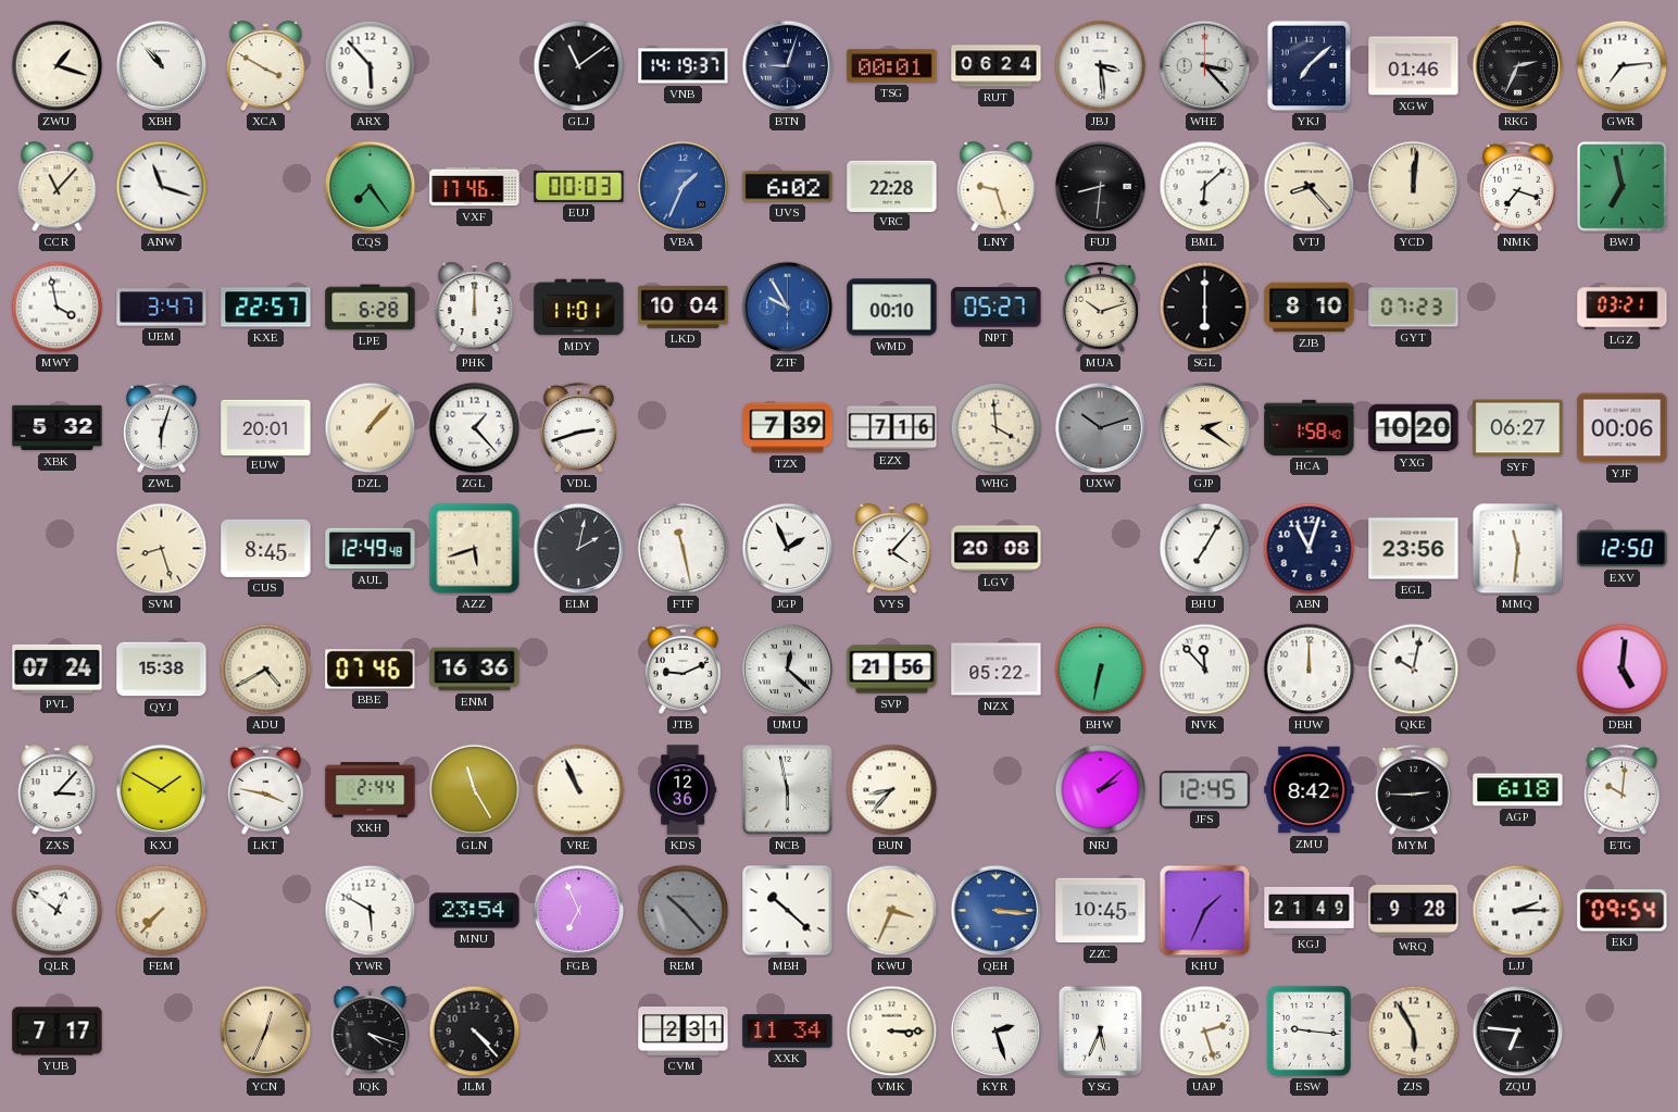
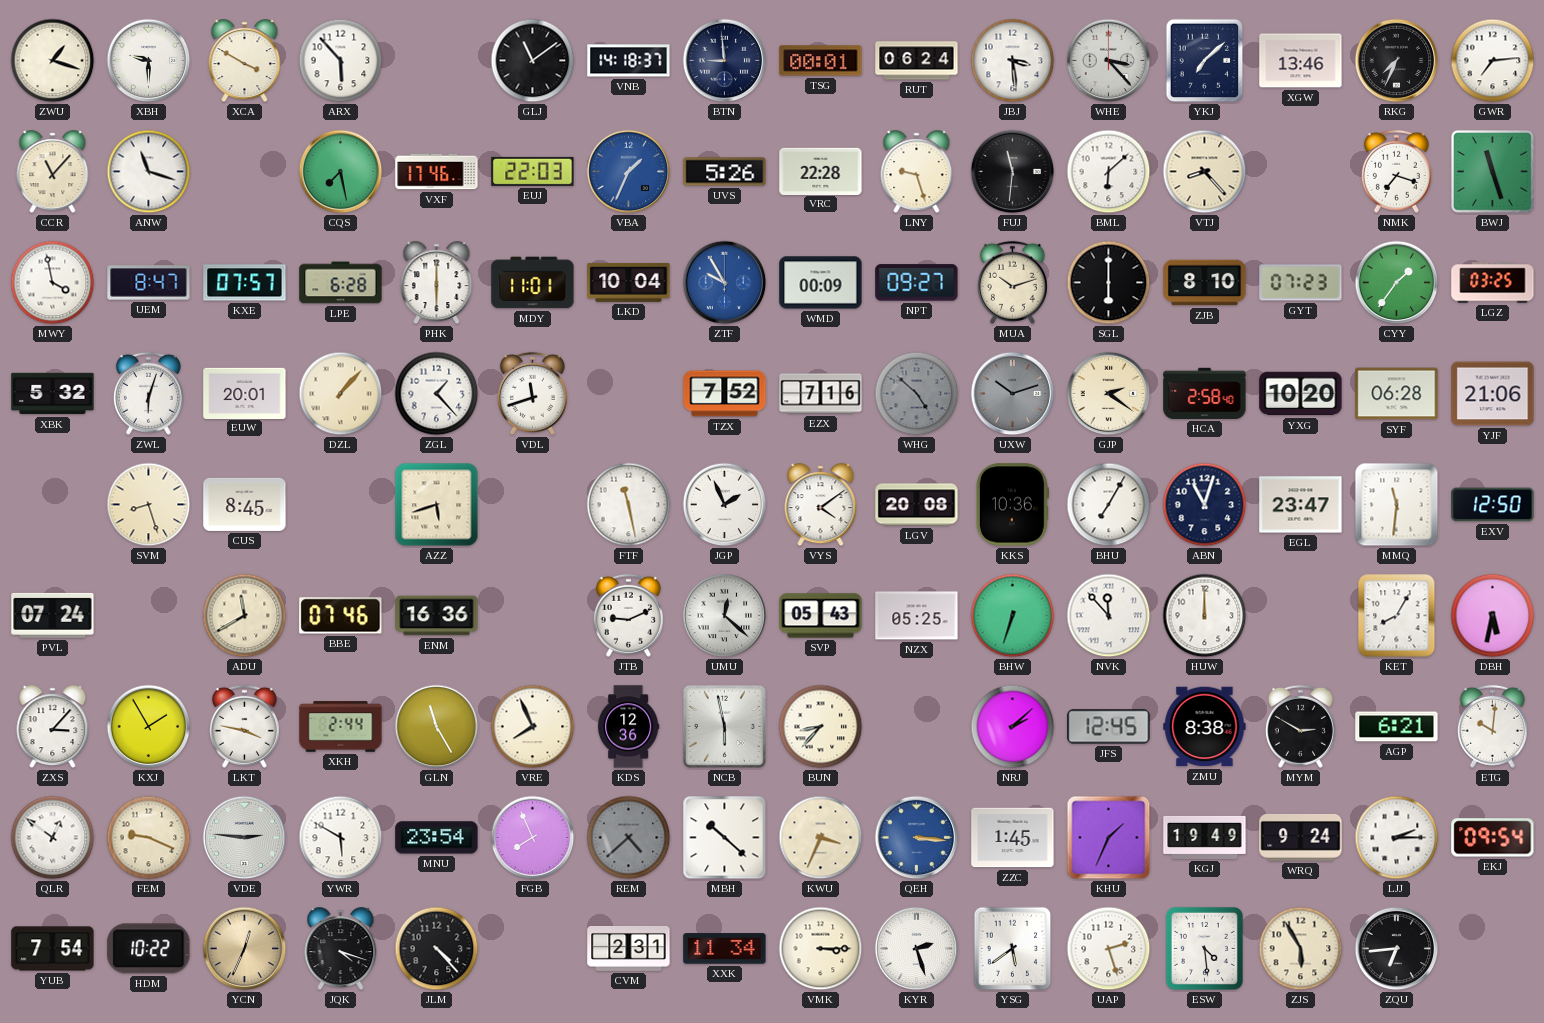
XBH: 10:53 -> 9:30 (149, 61)
VNB: 14:19 -> 14:18 (629, 61)
BTN: 9:03 -> 8:59 (725, 61)
XGW: 01:46 -> 13:46 (1301, 61)
RKG: 2:34 -> 7:34 (1397, 61)
CQS: 7:24 -> 7:28 (341, 172)
EUJ: 00:03 -> 22:03 (533, 171)
UVS: 6:02 -> 5:26 (725, 172)
FUJ: 8:31 -> 11:31 (1013, 172)
YCD: 12:01 -> none (1414, 187)
BWJ: 6:58 -> 11:27 (1492, 171)
UEM: 3:47 -> 8:47 (149, 283)
KXE: 22:57 -> 07:57 (245, 283)
PHK: 12:00 -> 6:00 (437, 283)
WMD: 00:10 -> 00:09 (821, 283)
NPT: 05:27 -> 09:27 (917, 283)
CYY: none -> 1:36 (1397, 283)
LGZ: 03:21 -> 03:25 (1493, 283)
VDL: 2:42 -> 11:42 (532, 393)
TZX: 7:39 -> 7:52 (725, 394)
WHG: 3:59 -> 4:52 (917, 394)
WHG dial: cream -> grey (917, 394)
HCA: 1:58 -> 2:58 (1205, 393)
SYF: 06:27 -> 06:28 (1397, 394)
YJF: 00:06 -> 21:06 (1493, 394)
AUL: 12:49 -> none (371, 549)
ELM: 2:02 -> none (579, 549)
VYS: 4:07 -> 4:09 (821, 505)
KKS: none -> 10:36 (1012, 505)
EGL: 23:56 -> 23:47 (1301, 505)
QYJ: 15:38 -> none (162, 670)
ADU: 4:40 -> 11:40 (245, 616)
SVP: 21:56 -> 05:43 (821, 616)
NZX: 05:22 -> 05:25 (917, 616)
BHW: 6:32 -> 6:33 (1013, 616)
QKE: 10:02 -> none (1414, 670)
KET: none -> 8:05 (1397, 616)
DBH: 5:01 -> 5:32 (1493, 616)
KXJ: 1:50 -> 1:55 (149, 727)
VRE: 10:56 -> 7:56 (533, 727)
ZMU: 8:42 -> 8:38 (1205, 727)
MYM: 2:45 -> 2:50 (1300, 726)
AGP: 6:18 -> 6:21 (1397, 727)
FEM: 7:37 -> 9:19 (149, 838)
VDE: none -> 2:46 (245, 838)
FGB: 6:56 -> 7:56 (533, 838)
REM: 10:23 -> 4:38 (629, 838)
ZZC: 10:45 -> 1:45 (1013, 838)
KGJ: 21:49 -> 19:49 (1205, 837)
WRQ: 9:28 -> 9:24 (1301, 837)
YUB: 7:17 -> 7:54 (53, 949)
HDM: none -> 10:22 (149, 949)
YSG: 5:34 -> 5:39 (1013, 949)
ESW: 9:16 -> 4:29 (1204, 948)
ZQU: 6:46 -> 6:44 (1397, 949)
